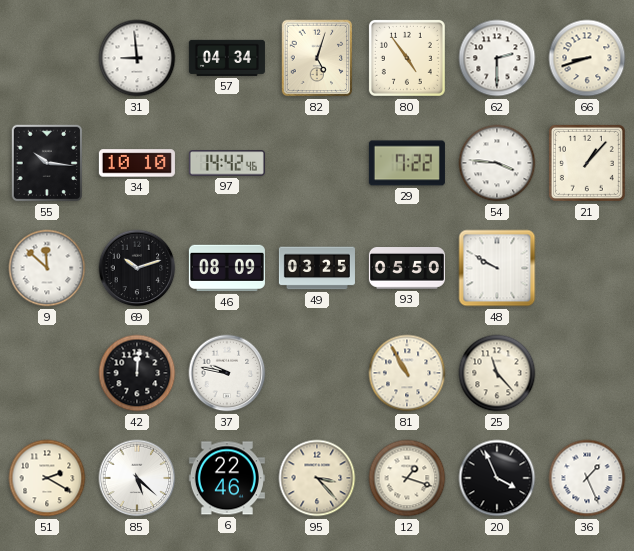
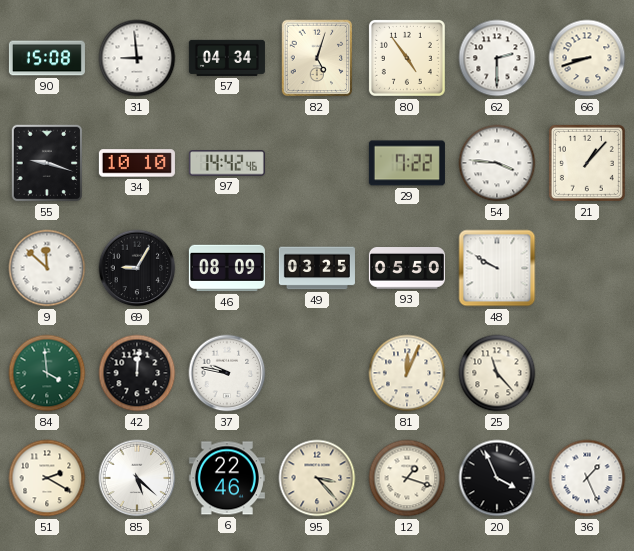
90: none -> 15:08 (47, 58)
55: 10:16 -> 9:18 (47, 163)
69: 10:12 -> 9:05 (137, 268)
84: none -> 3:59 (47, 373)
81: 10:55 -> 12:04 (407, 373)
